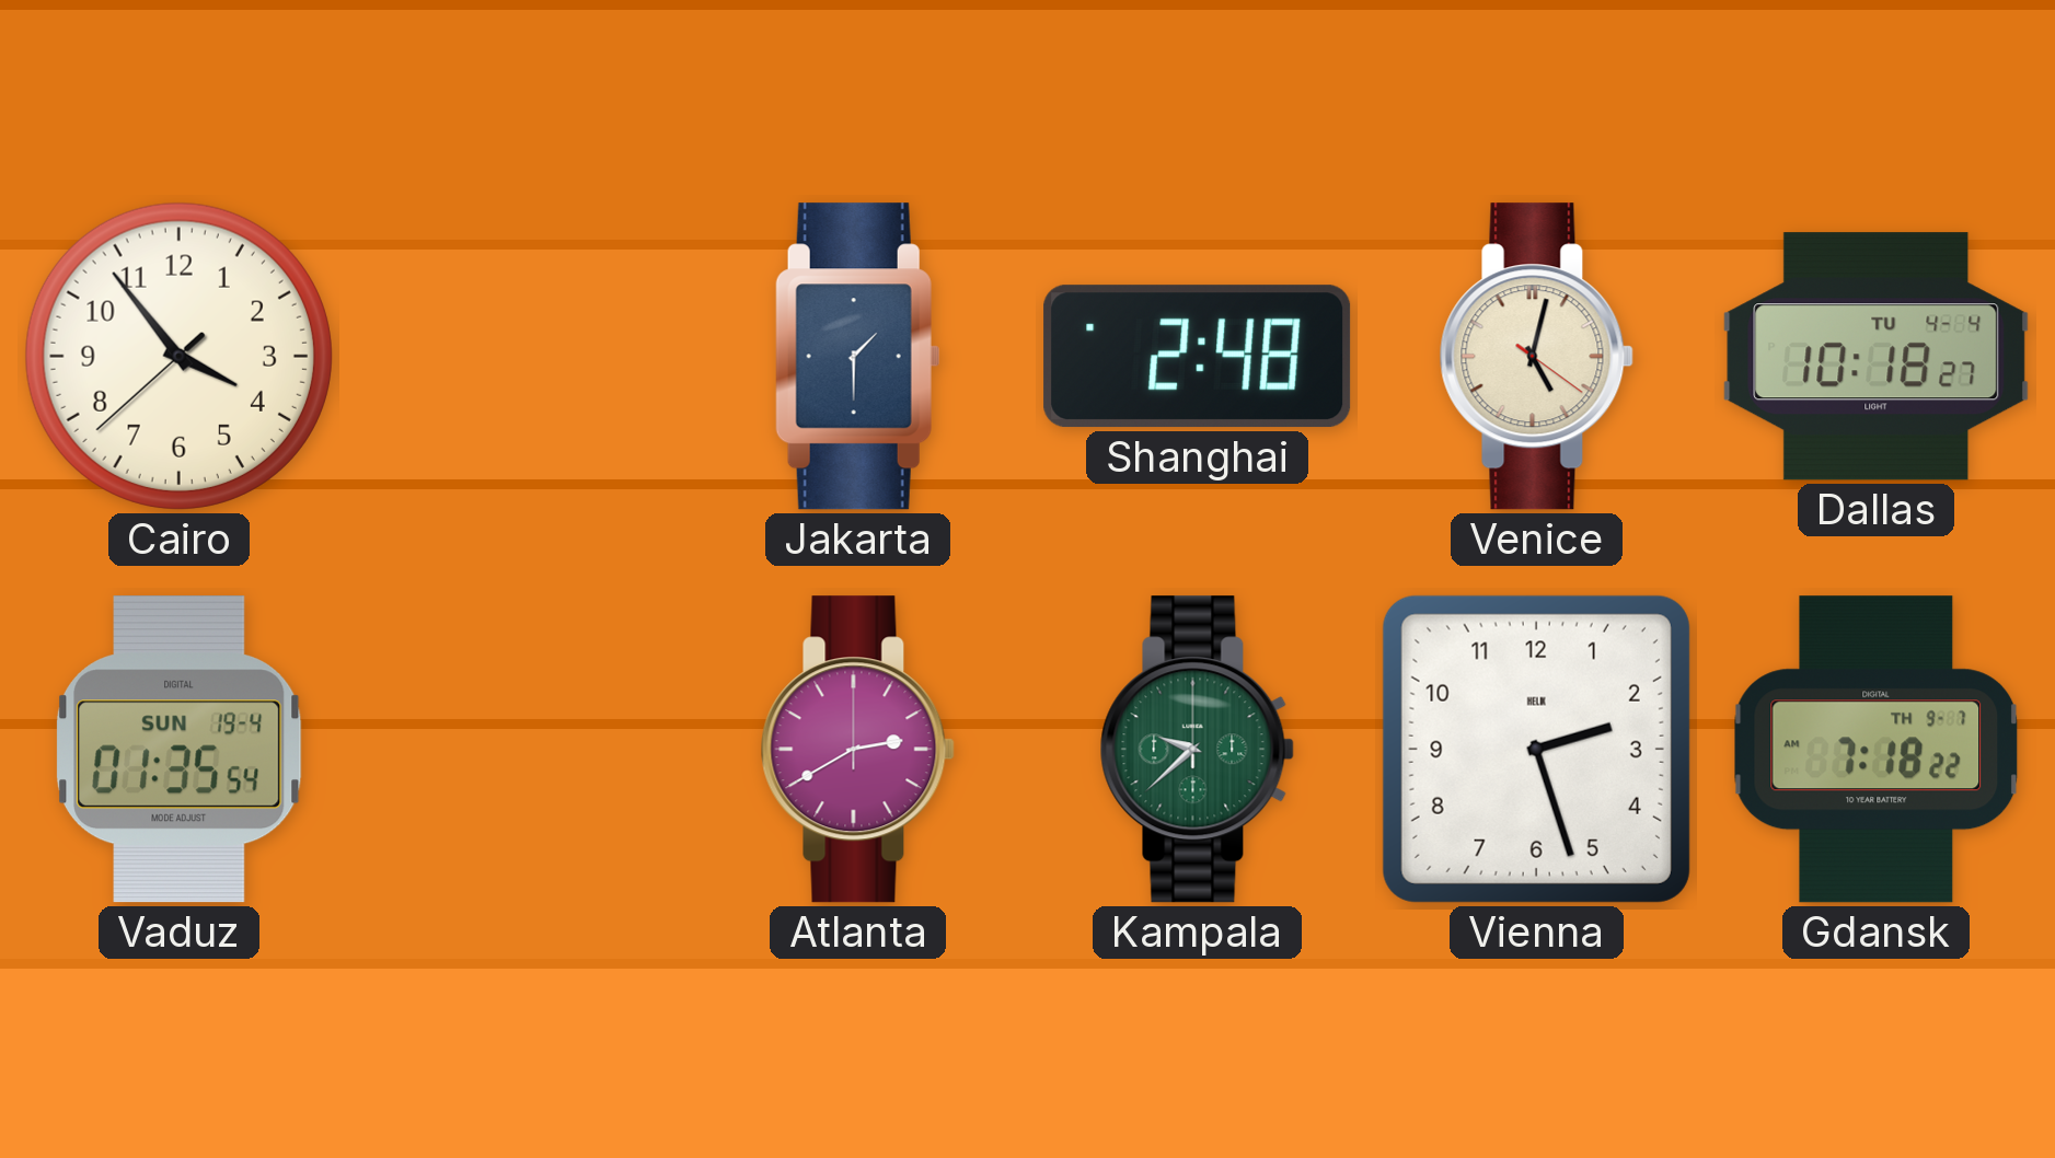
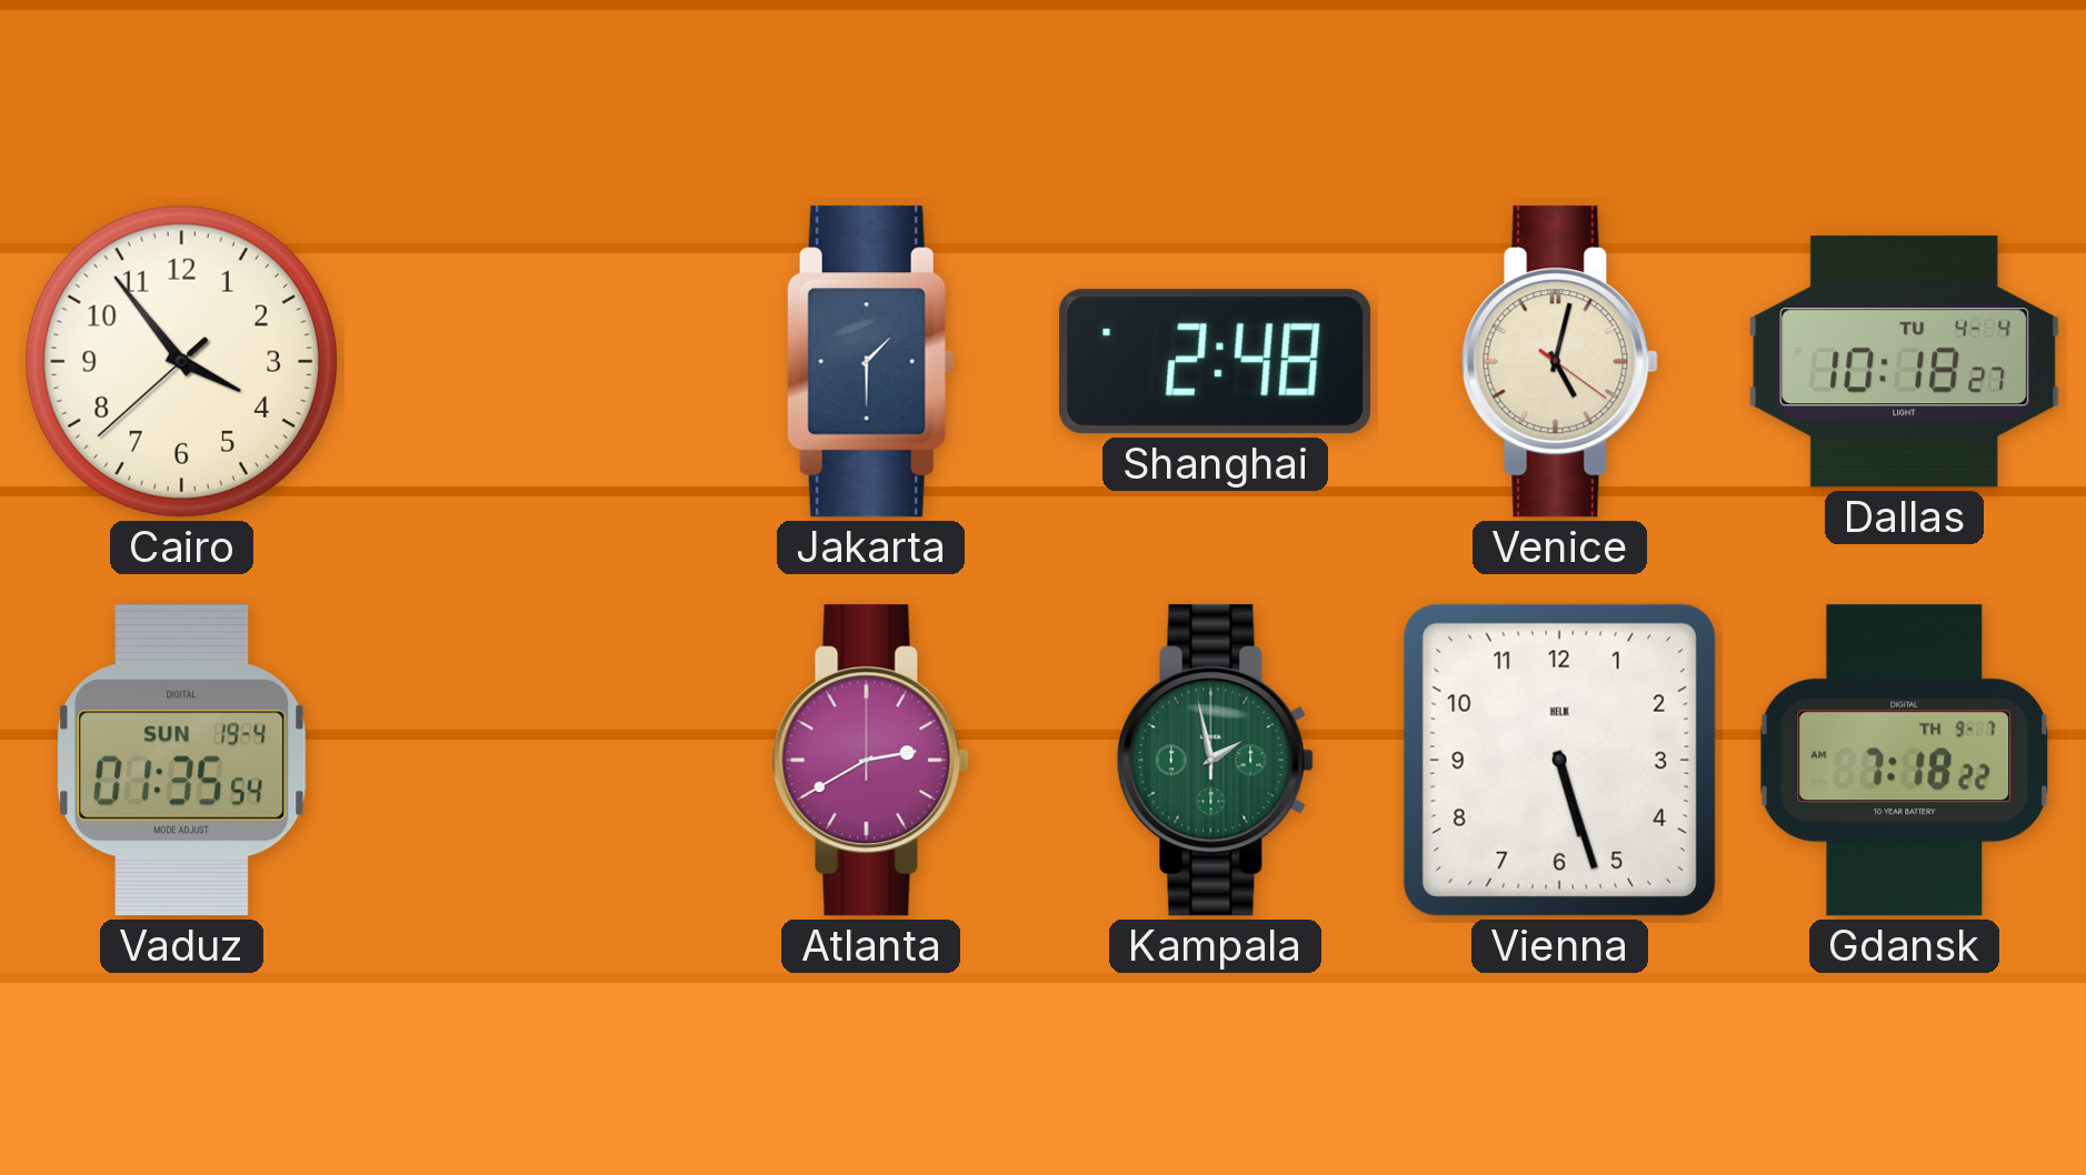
Kampala: 9:38 -> 1:58 (1215, 761)
Vienna: 2:27 -> 5:27 (1559, 760)
